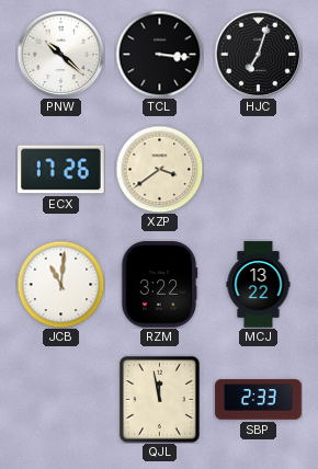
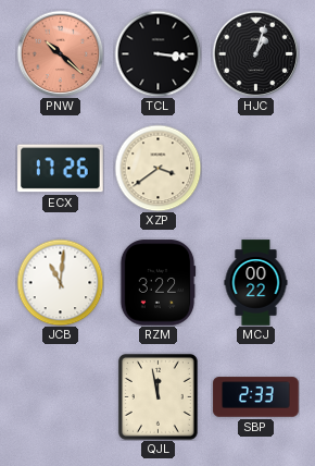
PNW dial: white -> salmon (60, 53)
HJC: 7:03 -> 1:03 (255, 53)
MCJ: 13:22 -> 00:22 (256, 283)
